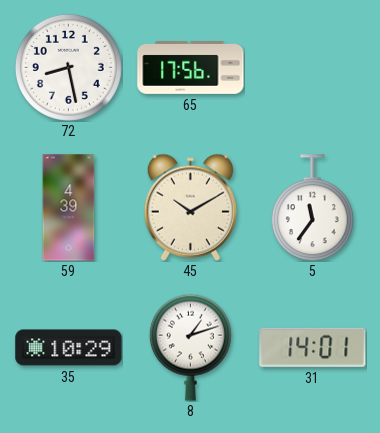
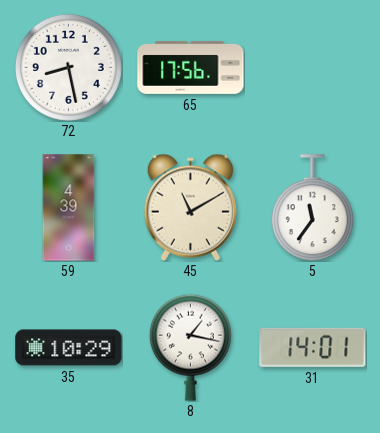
45: 10:10 -> 11:10 (190, 207)
8: 1:12 -> 1:17 (190, 347)
